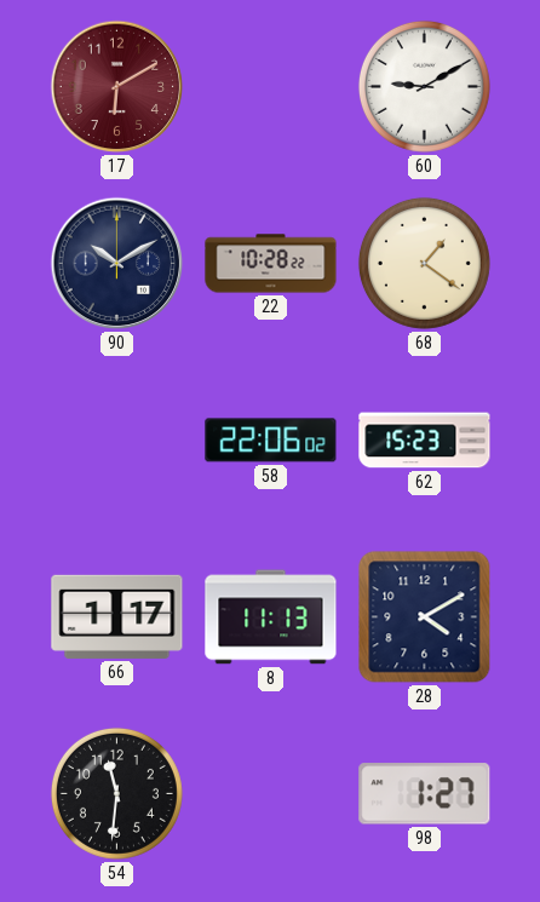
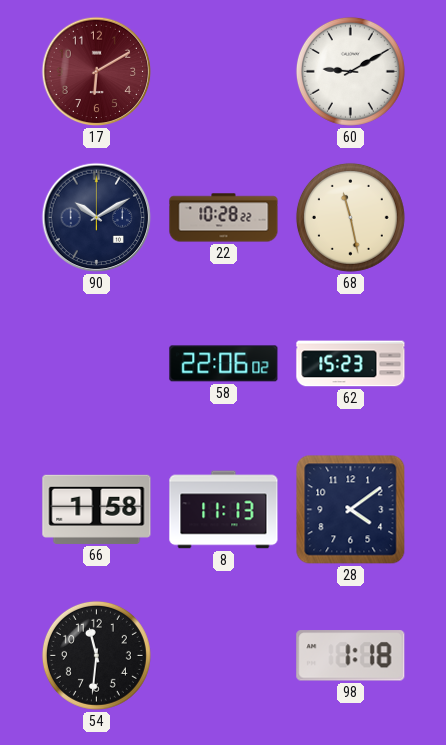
68: 1:21 -> 11:28 (350, 217)
66: 1:17 -> 1:58 (97, 509)
28: 4:10 -> 4:09 (351, 510)
98: 1:27 -> 1:18 (351, 656)
